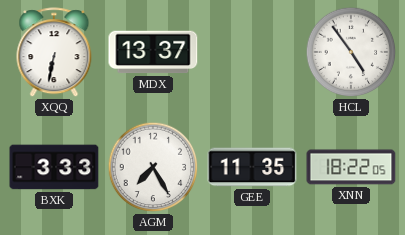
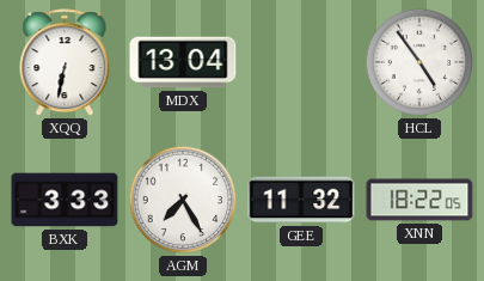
MDX: 13:37 -> 13:04 (183, 62)
GEE: 11:35 -> 11:32 (301, 200)
